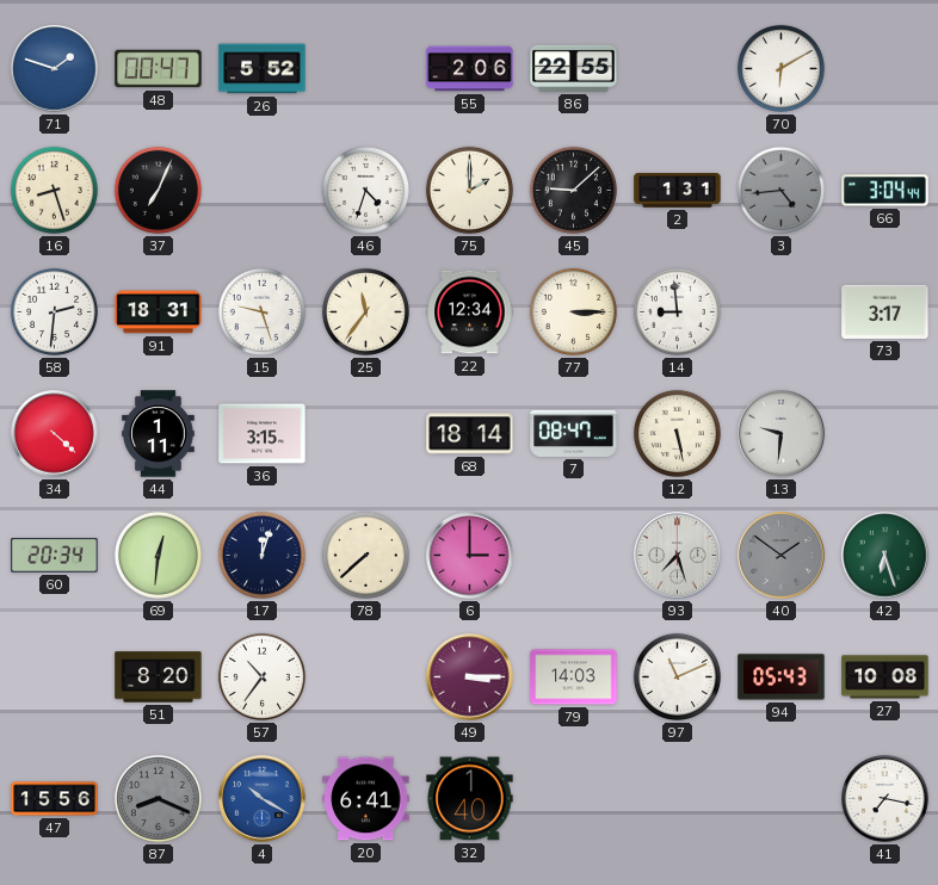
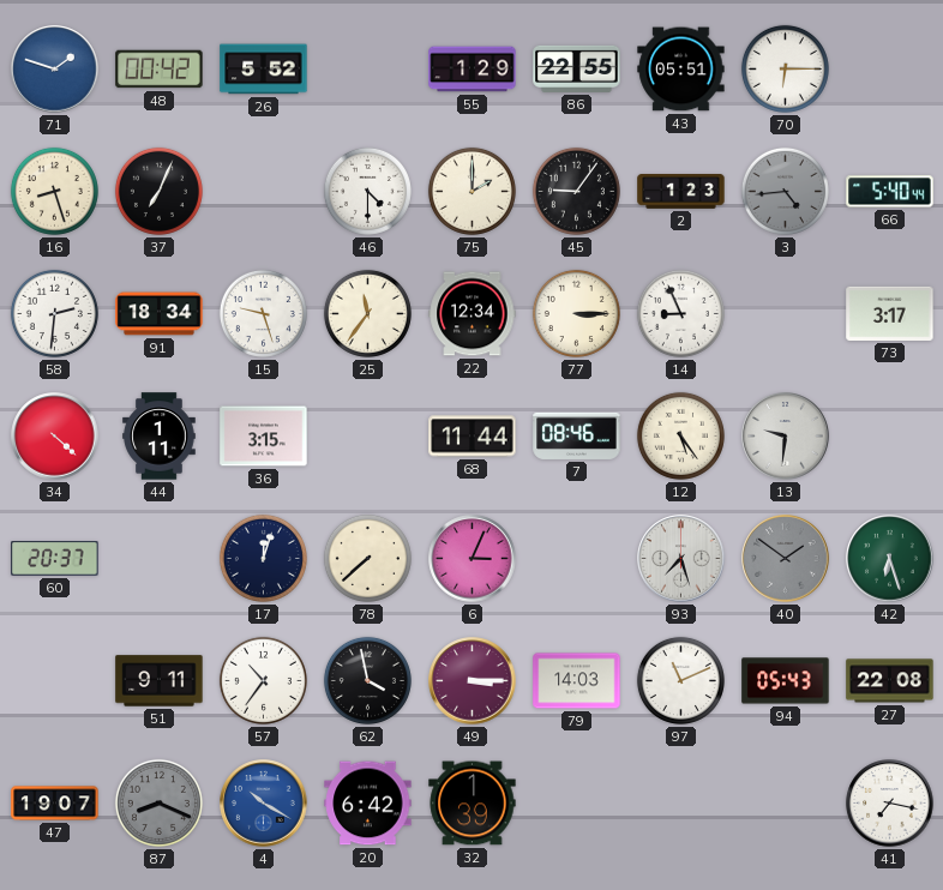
48: 00:47 -> 00:42 (160, 70)
55: 2:06 -> 1:29 (473, 70)
43: none -> 05:51 (681, 70)
70: 6:10 -> 6:15 (785, 68)
46: 4:33 -> 4:30 (367, 191)
45: 9:08 -> 9:06 (576, 191)
2: 1:31 -> 1:23 (681, 192)
66: 3:04 -> 5:40 (890, 192)
91: 18:31 -> 18:34 (160, 314)
14: 8:59 -> 8:56 (680, 313)
68: 18:14 -> 11:44 (473, 437)
7: 08:47 -> 08:46 (577, 435)
12: 5:28 -> 5:24 (680, 435)
60: 20:34 -> 20:37 (55, 559)
69: 12:31 -> none (158, 555)
6: 3:00 -> 3:04 (473, 559)
51: 8:20 -> 9:11 (160, 681)
62: none -> 3:58 (367, 680)
27: 10:08 -> 22:08 (890, 681)
47: 15:56 -> 19:07 (55, 804)
20: 6:41 -> 6:42 (368, 804)
32: 1:40 -> 1:39 (473, 804)
